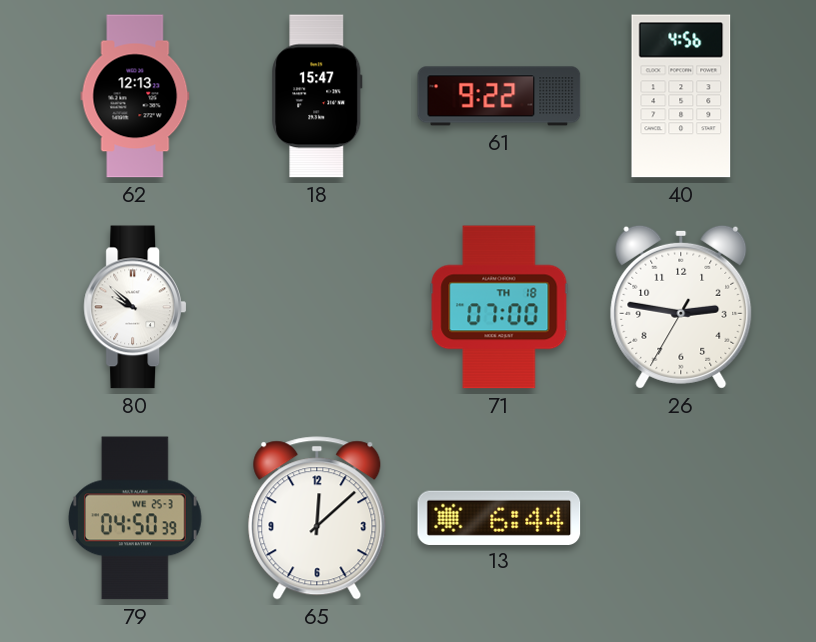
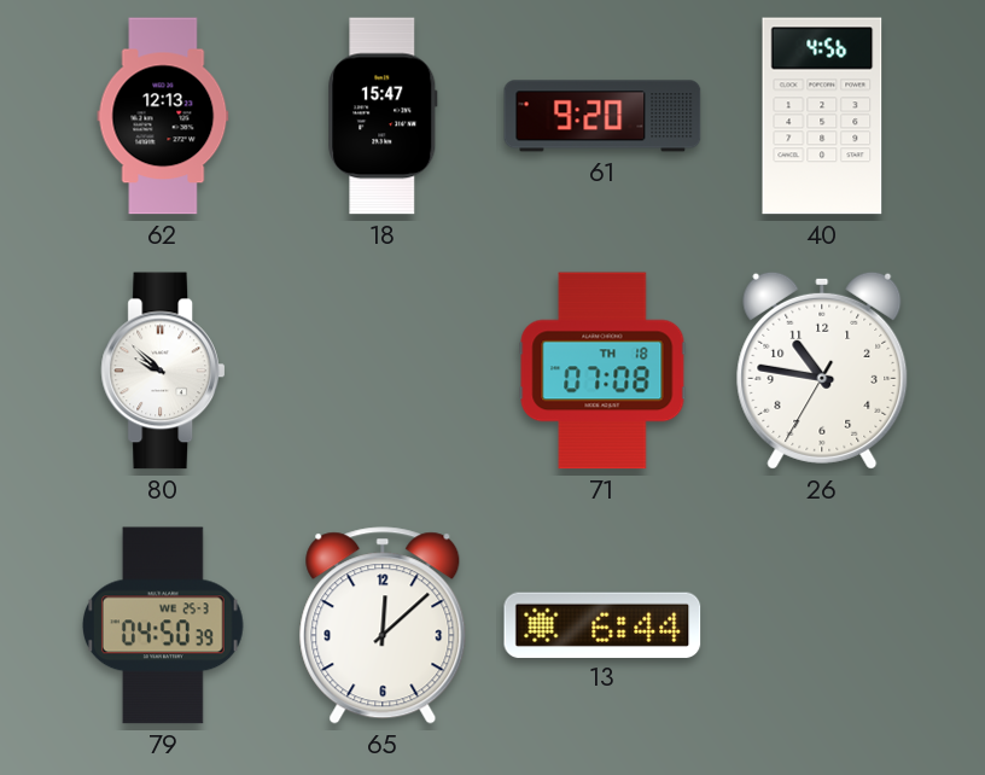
61: 9:22 -> 9:20 (602, 116)
71: 07:00 -> 07:08 (602, 371)
26: 2:46 -> 10:46 (822, 371)
